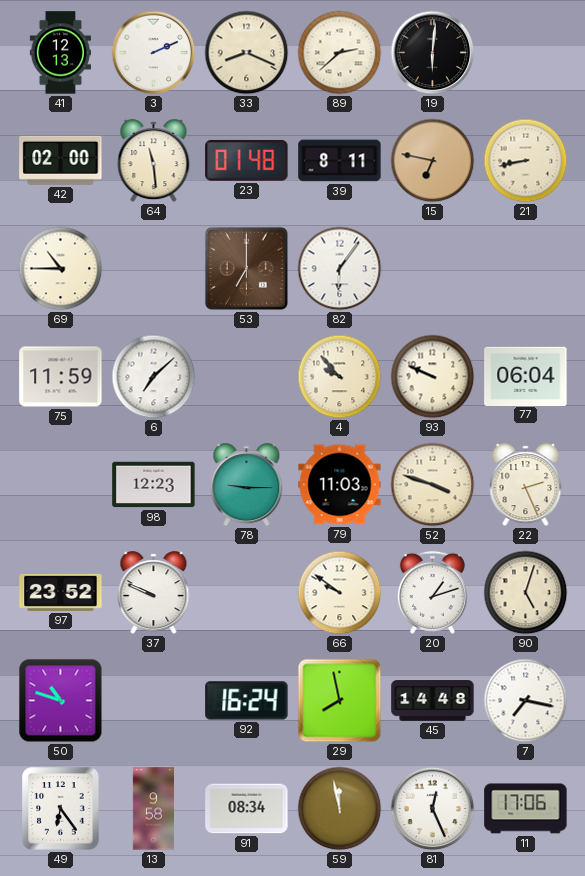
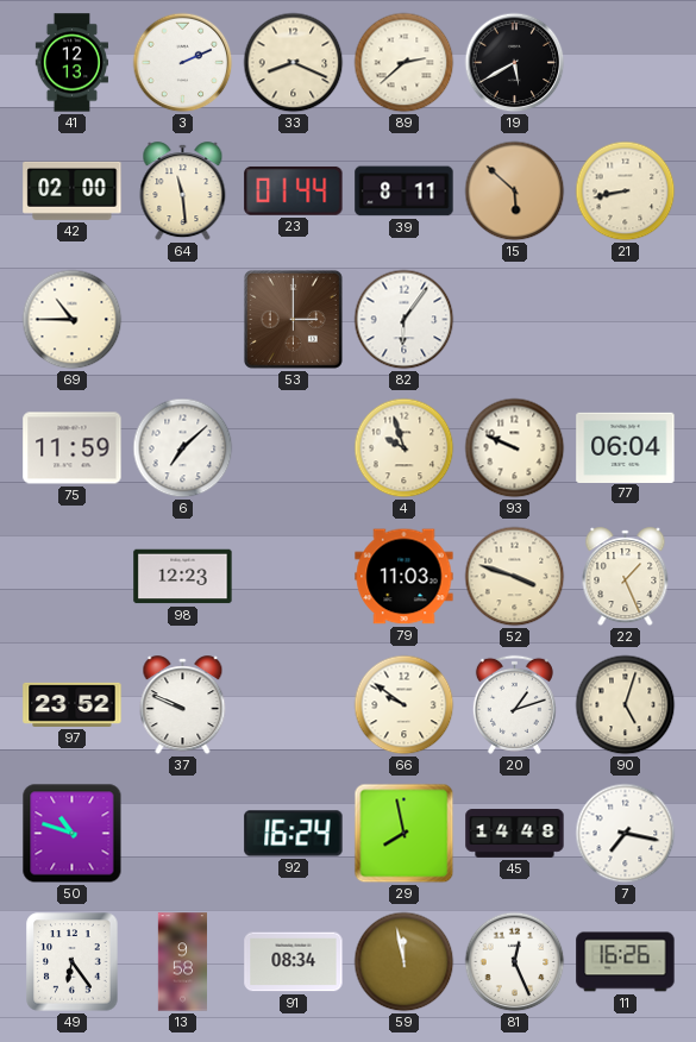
19: 6:01 -> 5:40 (515, 63)
23: 01:48 -> 01:44 (294, 190)
15: 6:47 -> 5:52 (515, 192)
53: 7:00 -> 3:00 (293, 319)
4: 9:53 -> 9:57 (405, 448)
78: 9:15 -> none (247, 485)
22: 2:26 -> 1:26 (626, 577)
11: 17:06 -> 16:26 (626, 962)
